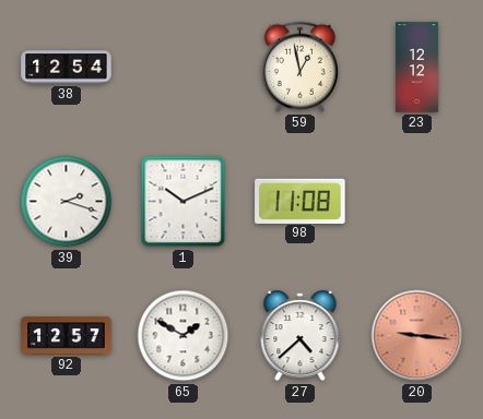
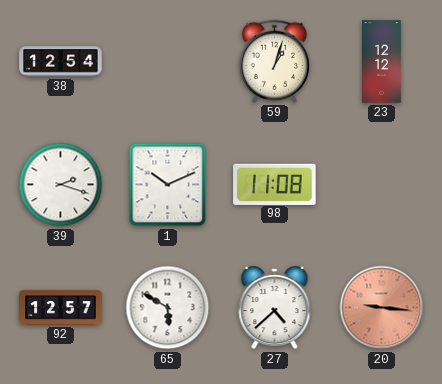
59: 12:58 -> 1:03 (274, 61)
65: 1:50 -> 5:50 (168, 308)
